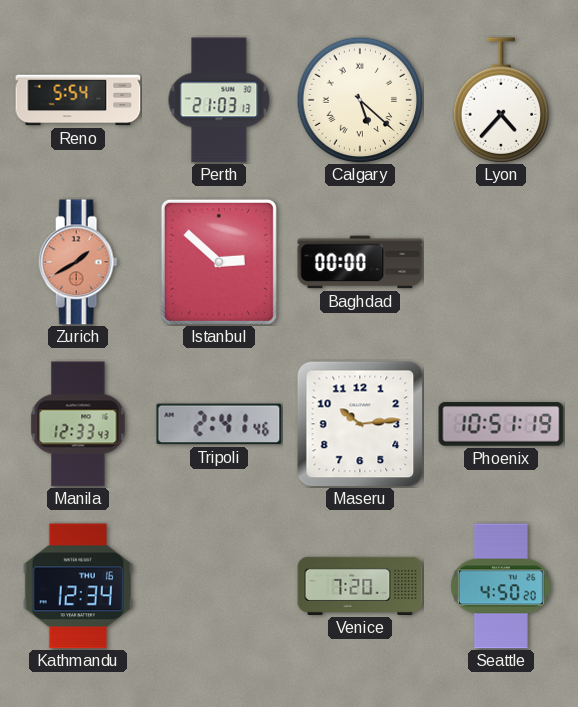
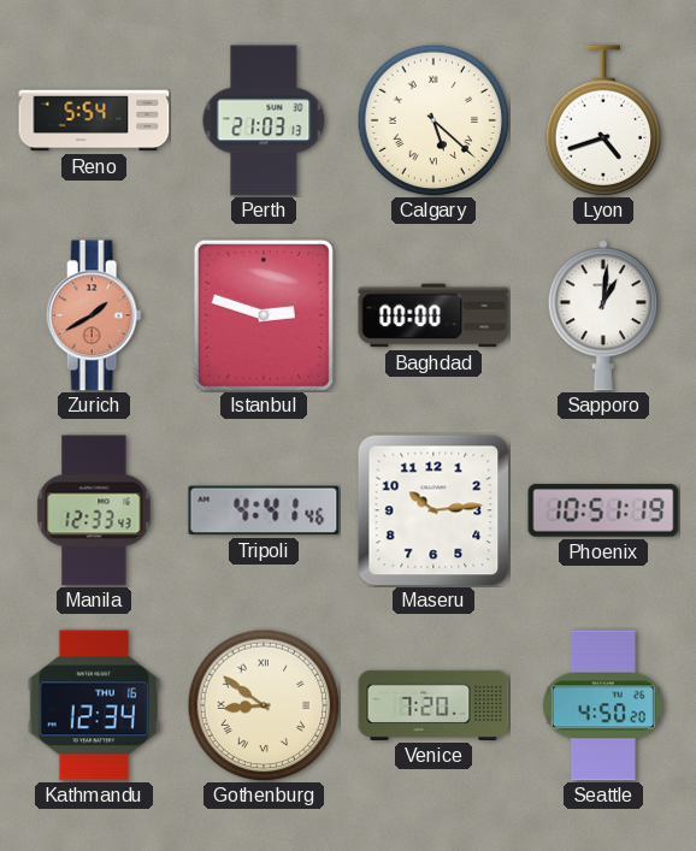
Lyon: 4:37 -> 4:42 (603, 120)
Istanbul: 2:52 -> 2:48 (264, 315)
Sapporo: none -> 1:01 (603, 315)
Tripoli: 2:41 -> 4:41 (264, 510)
Gothenburg: none -> 8:51 (264, 705)
